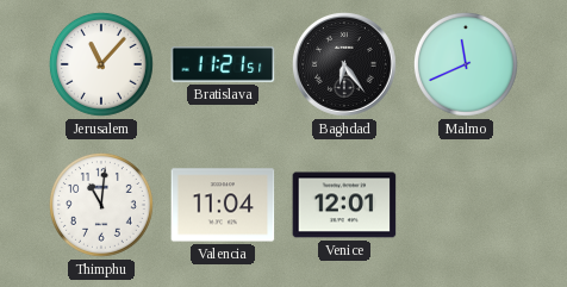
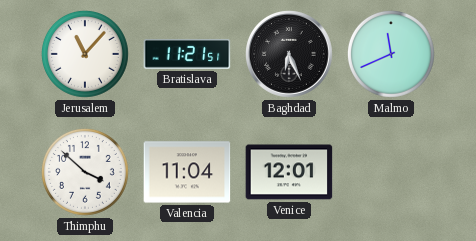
Baghdad: 6:24 -> 6:26 (290, 55)
Thimphu: 11:01 -> 3:52 (85, 172)
